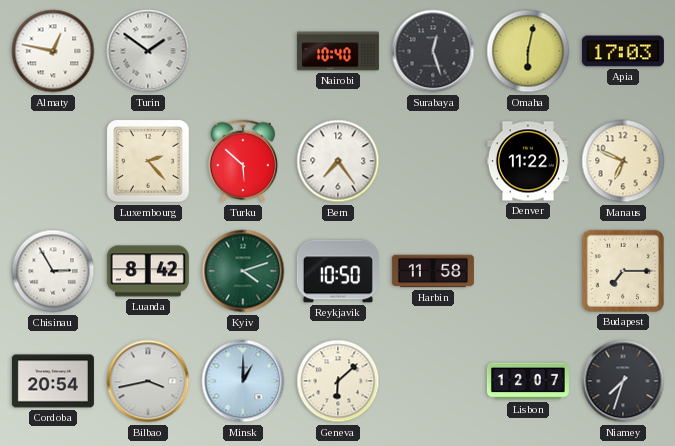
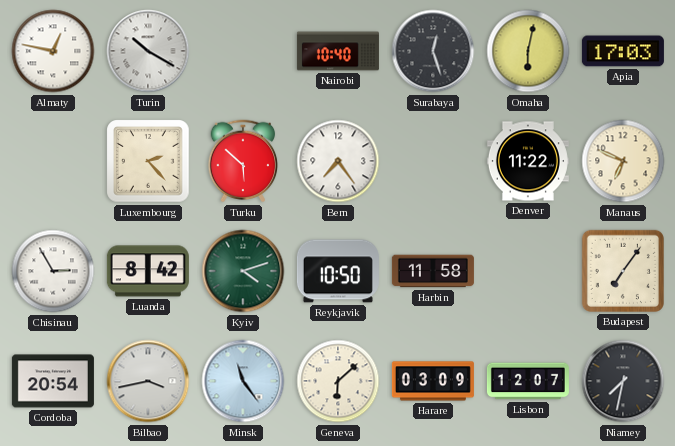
Turin: 1:51 -> 10:20 (148, 51)
Budapest: 7:15 -> 7:06 (623, 271)
Minsk: 1:00 -> 11:24 (243, 381)
Harare: none -> 03:09 (433, 381)
Niamey: 7:33 -> 7:32 (623, 381)
